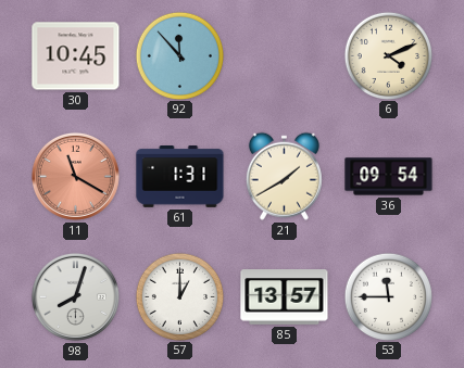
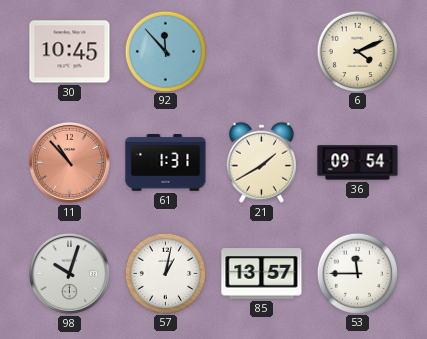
11: 11:20 -> 10:53 (69, 162)
98: 8:03 -> 10:03 (69, 273)
57: 1:00 -> 1:02 (165, 273)
